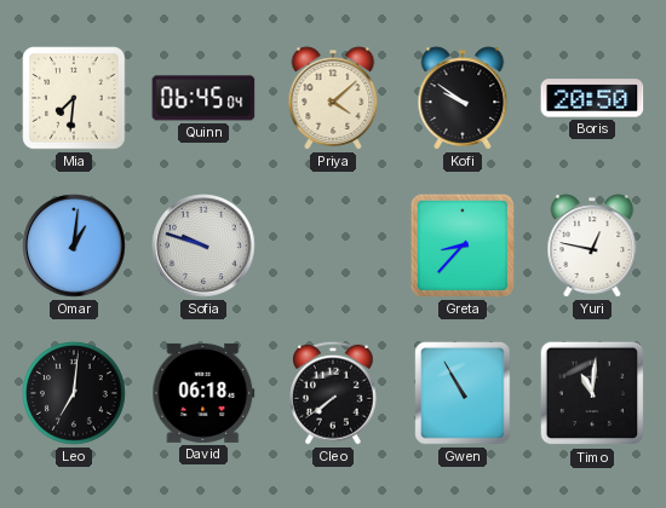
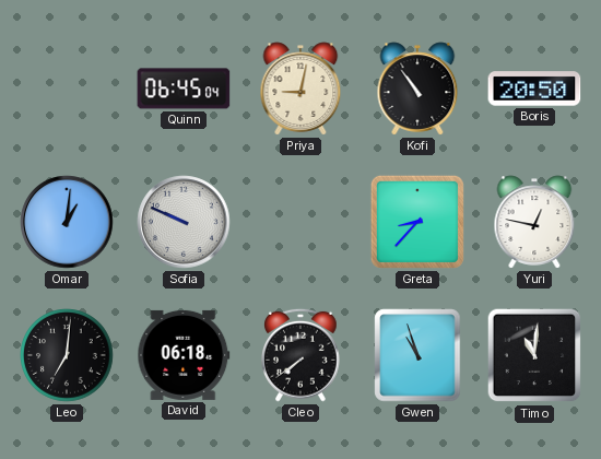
Mia: 7:31 -> none (74, 98)
Priya: 4:08 -> 9:02 (300, 89)
Kofi: 9:51 -> 10:54 (417, 89)
Sofia: 9:48 -> 9:49 (184, 222)
Gwen: 10:55 -> 10:57 (417, 355)
